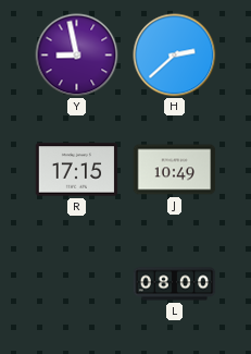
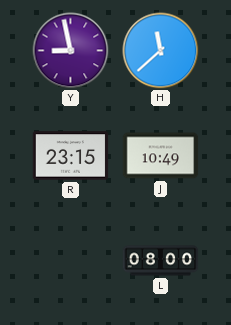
H: 2:38 -> 11:38 (161, 51)
R: 17:15 -> 23:15 (71, 156)
